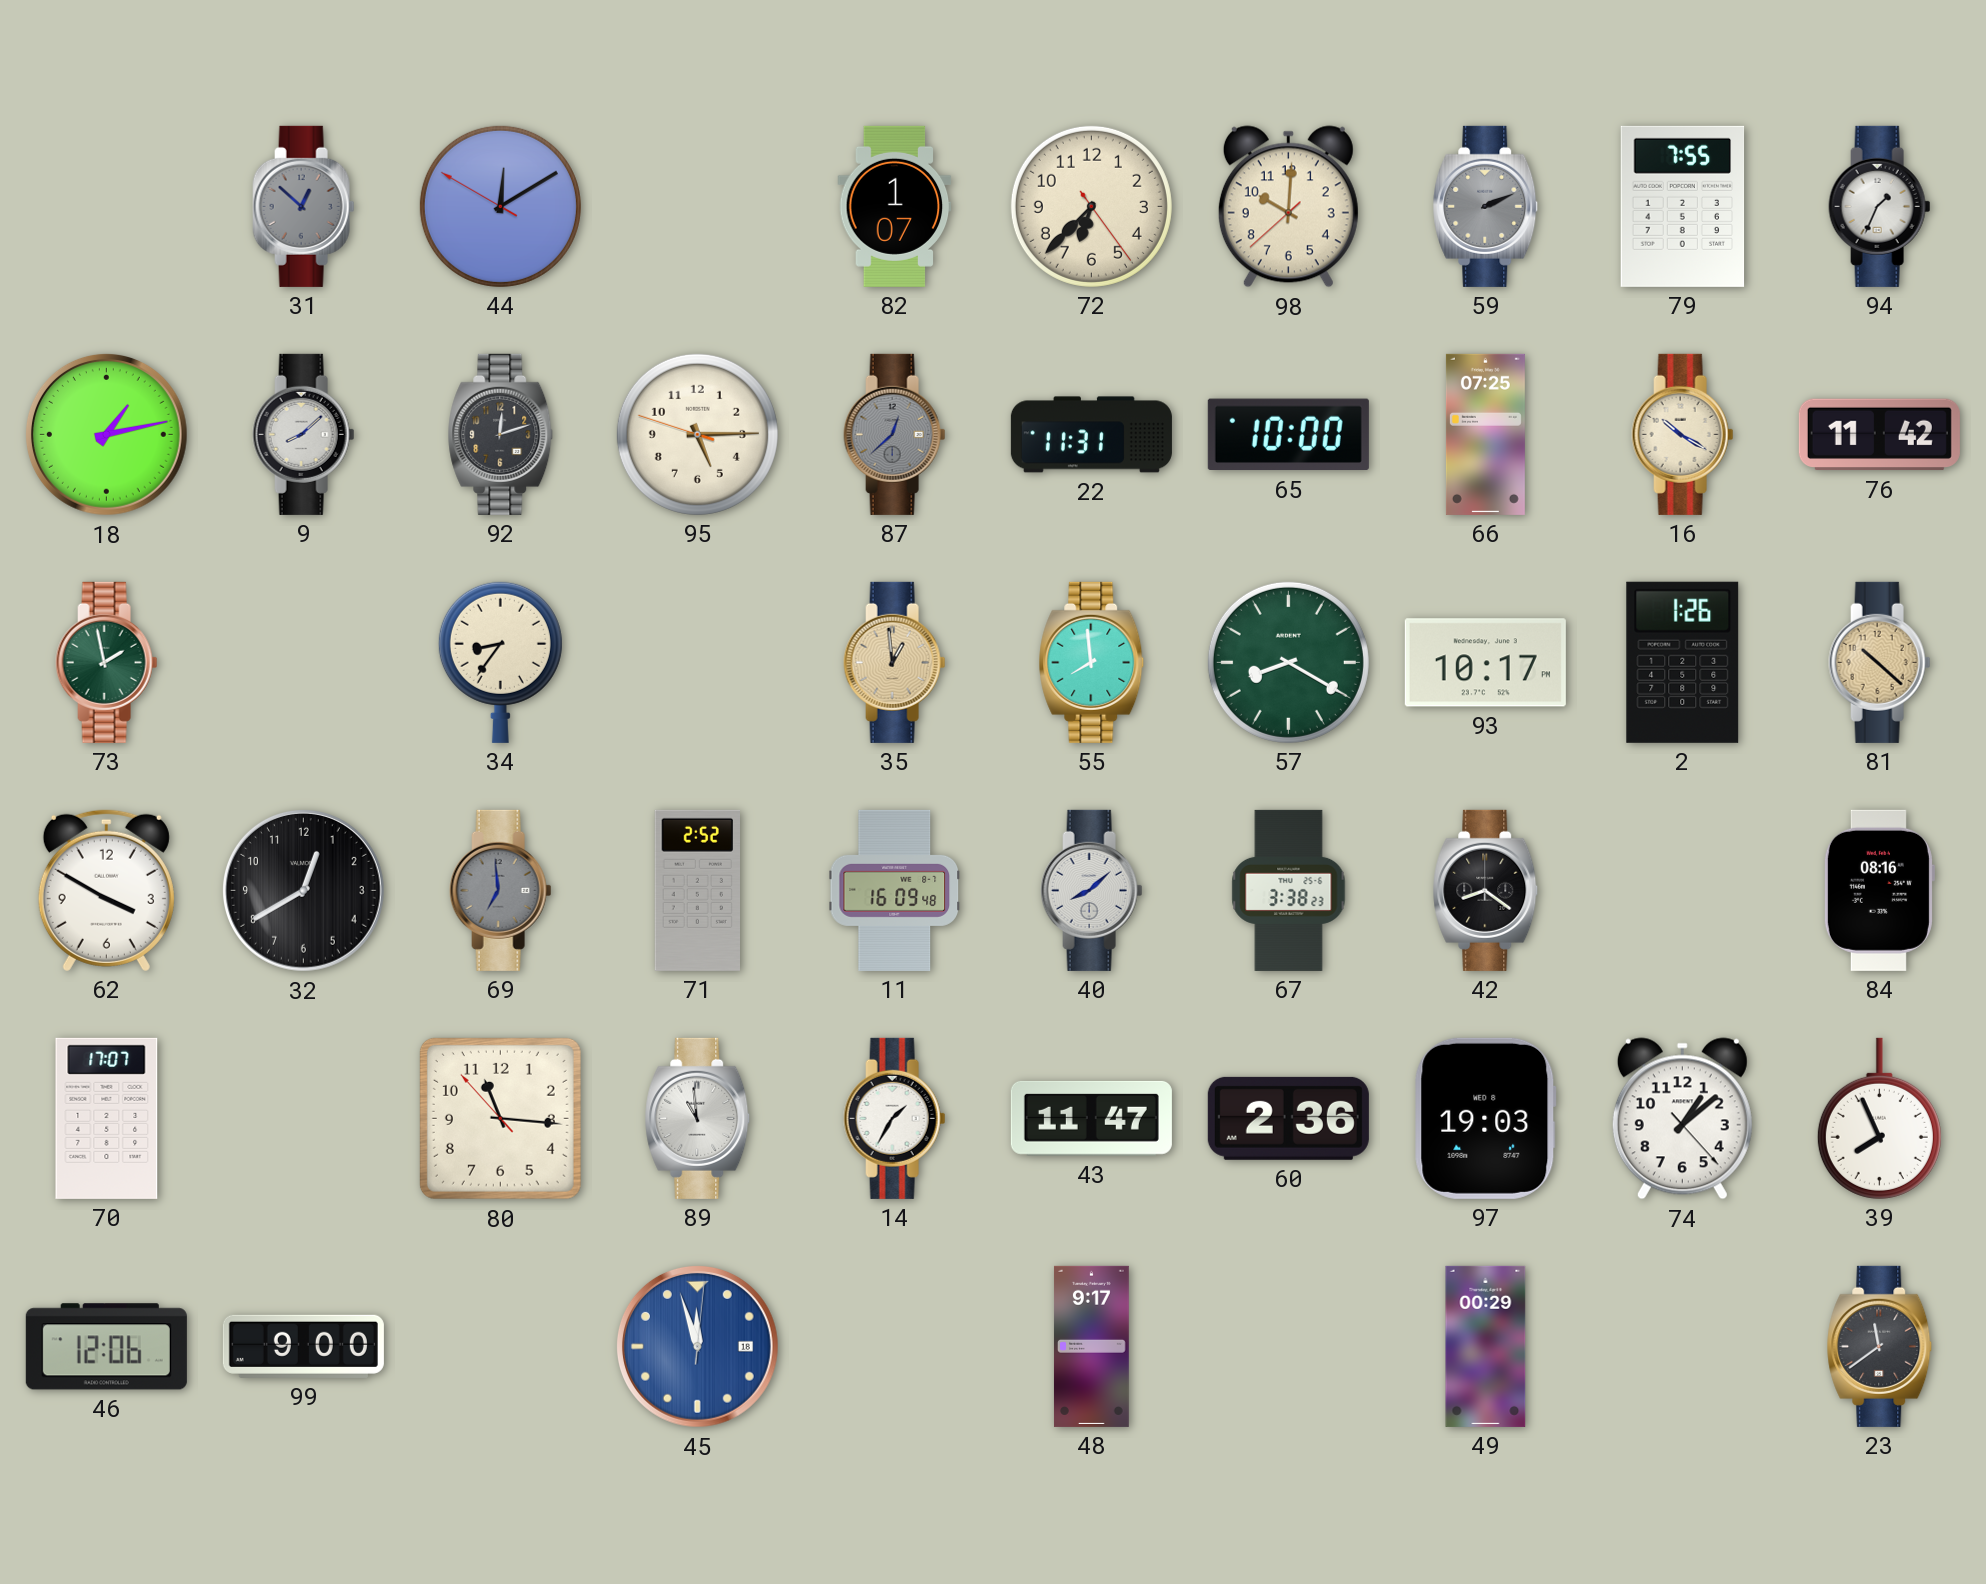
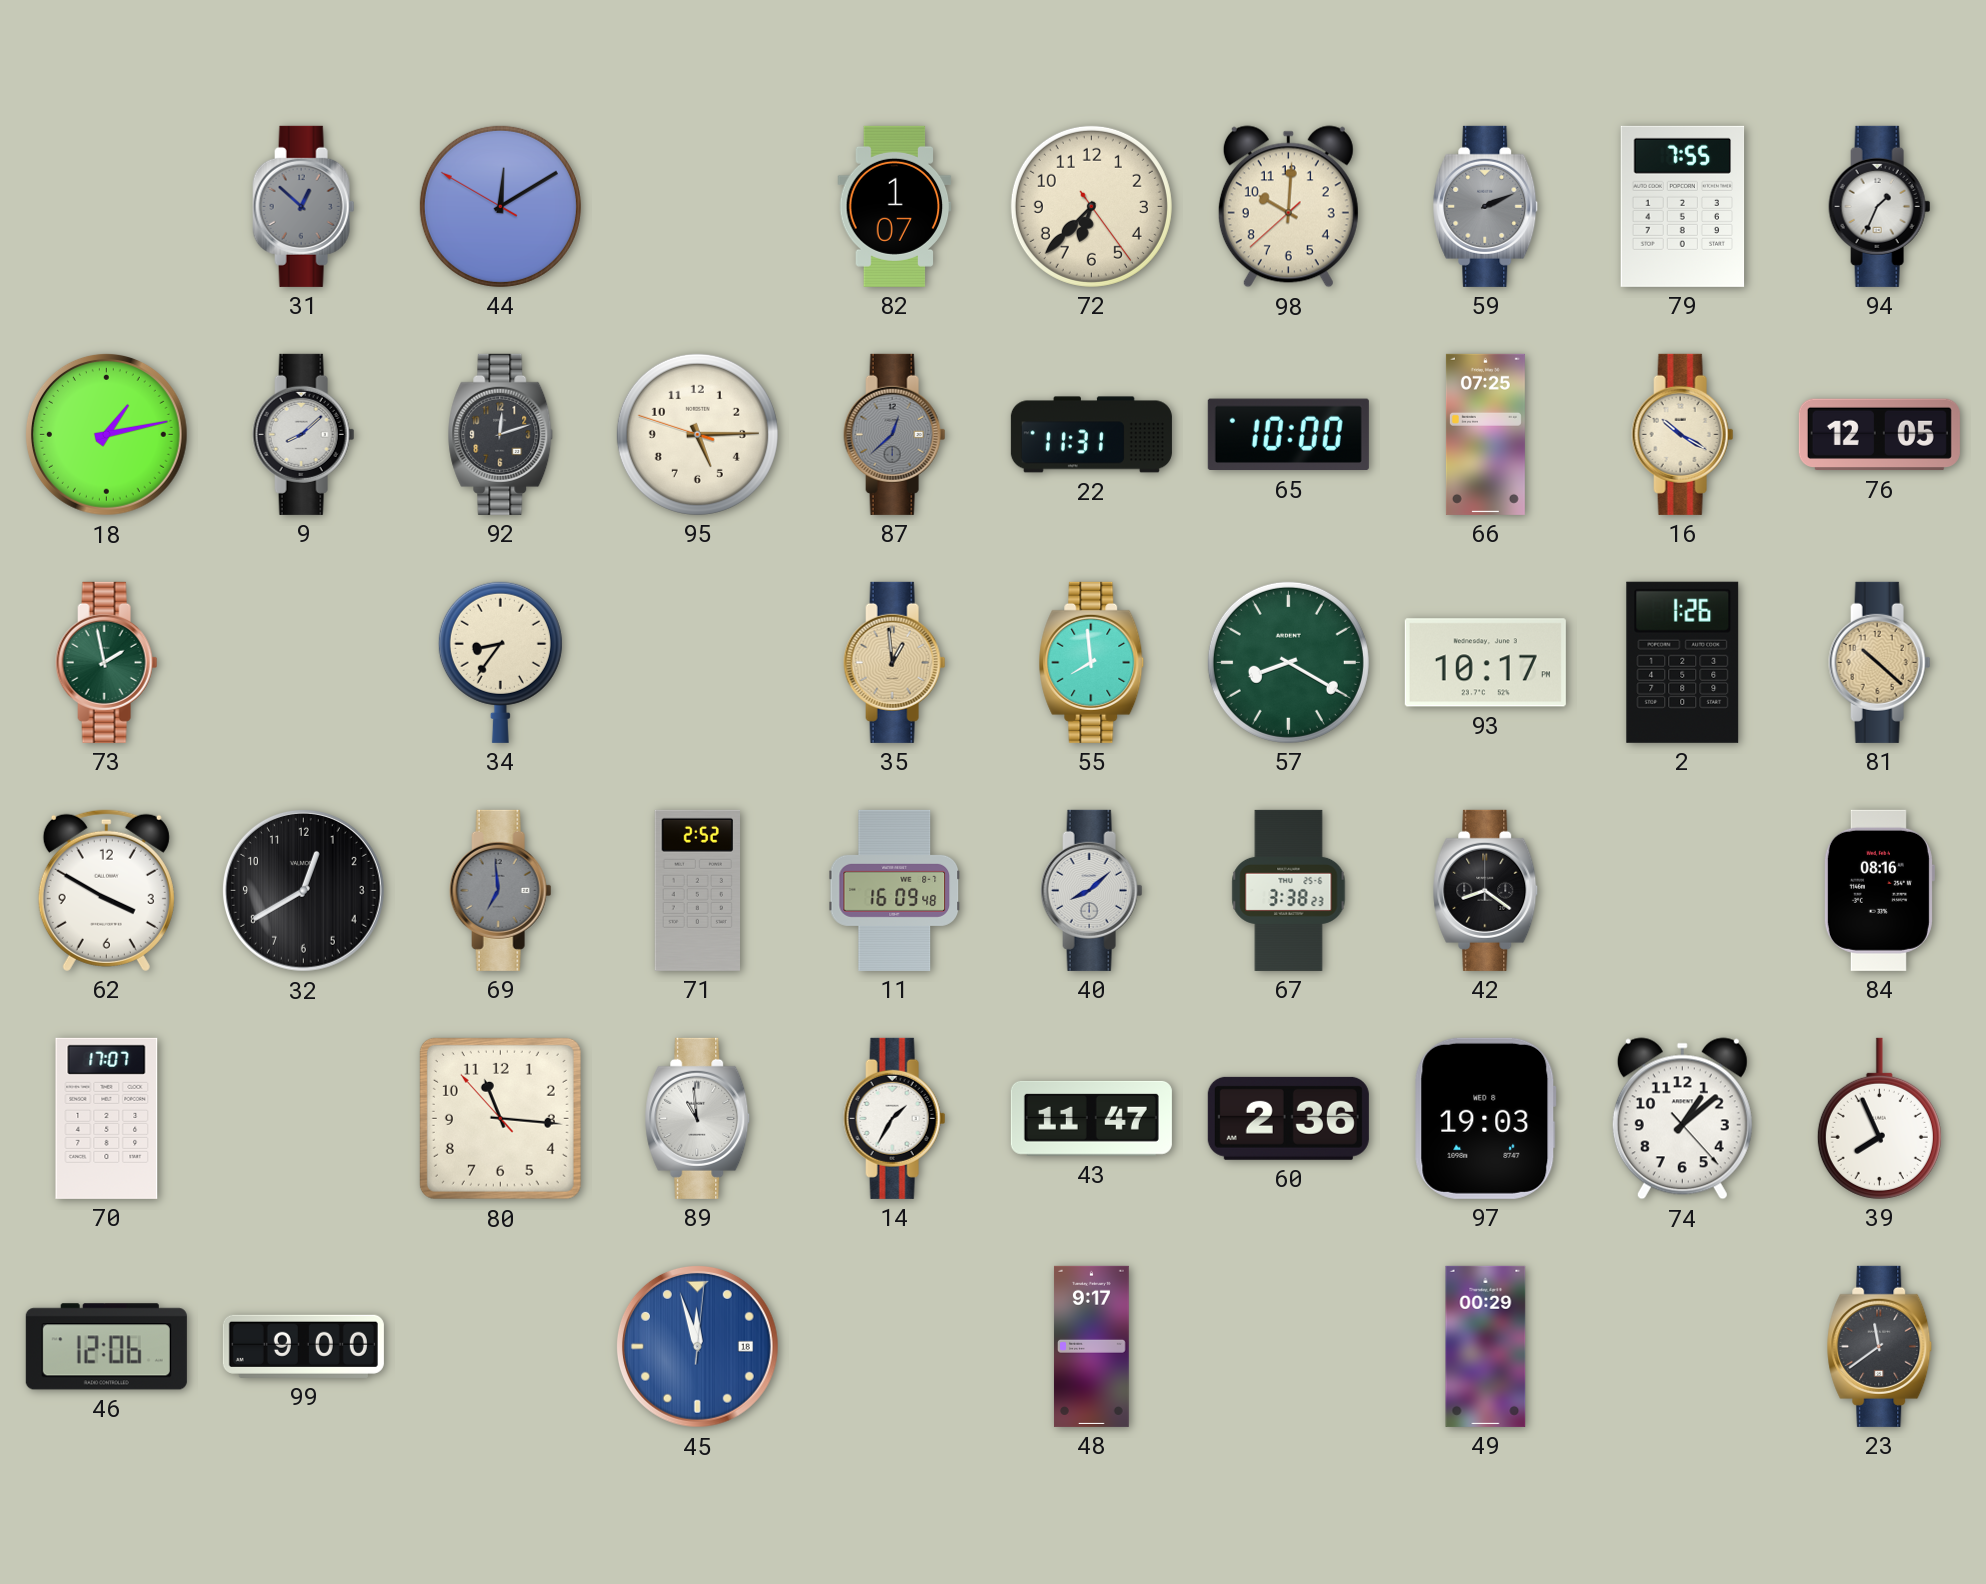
76: 11:42 -> 12:05 (1879, 435)
